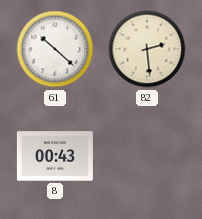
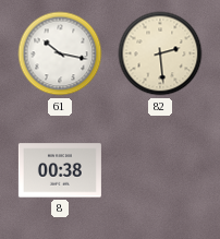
61: 10:22 -> 10:17 (60, 53)
8: 00:43 -> 00:38 (60, 170)
